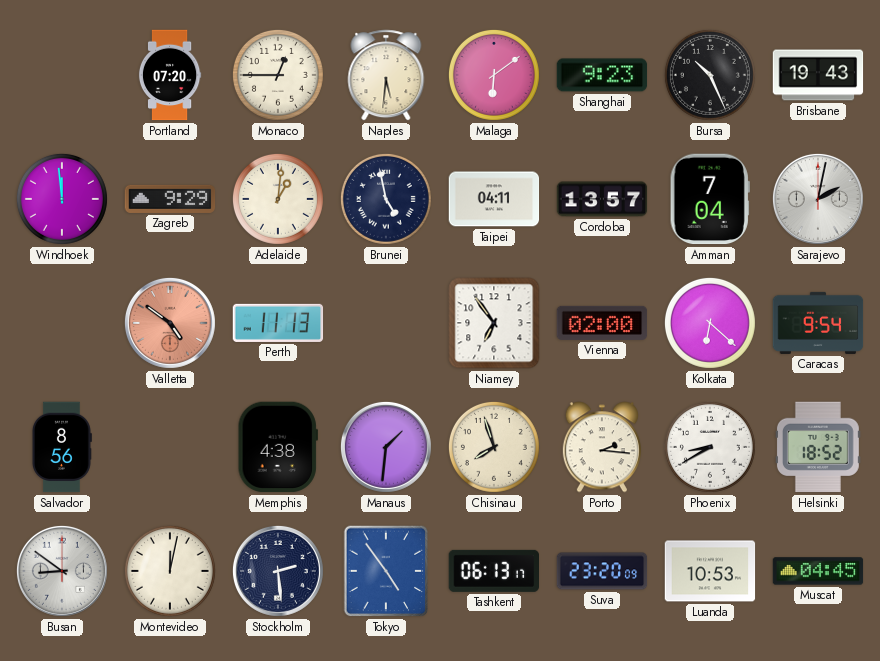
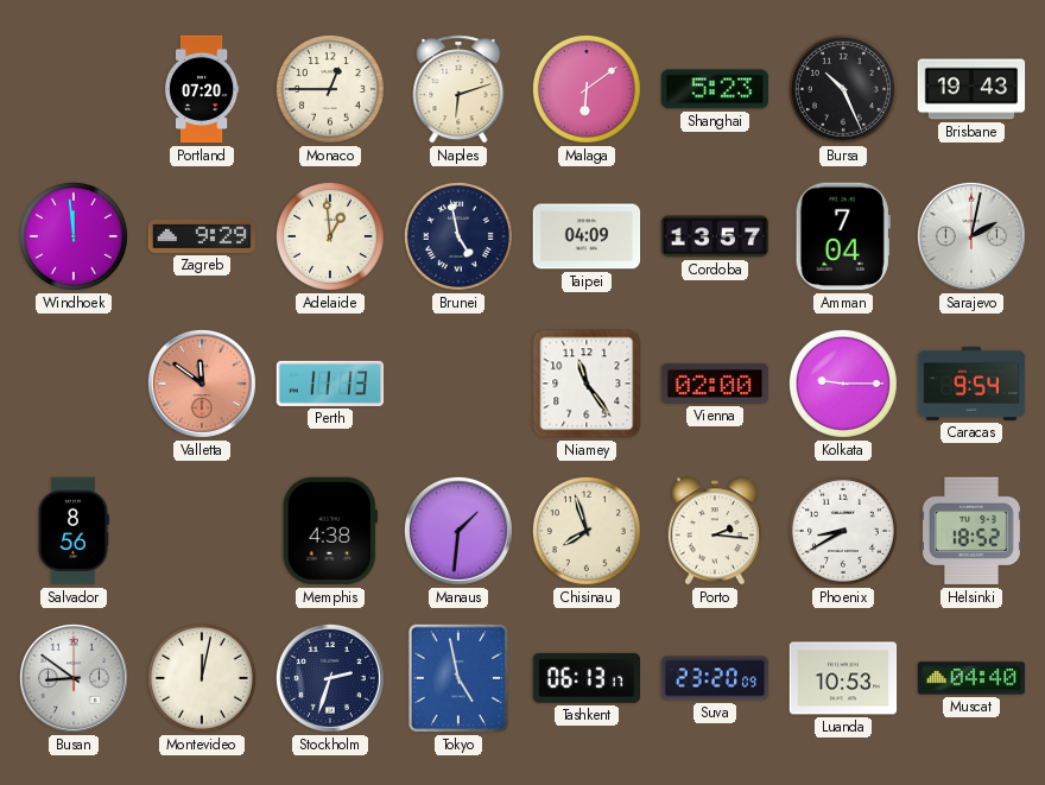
Naples: 5:31 -> 6:12 (458, 89)
Shanghai: 9:23 -> 5:23 (715, 89)
Adelaide: 1:01 -> 12:59 (330, 236)
Taipei: 04:11 -> 04:09 (587, 236)
Valletta: 4:51 -> 11:51 (202, 384)
Niamey: 6:54 -> 11:24 (587, 384)
Kolkata: 6:22 -> 9:15 (843, 384)
Stockholm: 2:29 -> 2:33 (330, 678)
Tokyo: 4:54 -> 4:58 (458, 678)
Muscat: 04:45 -> 04:40 (971, 678)
